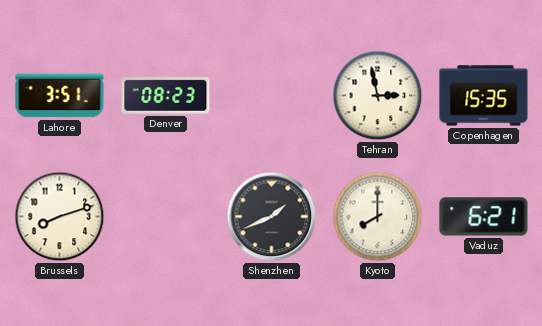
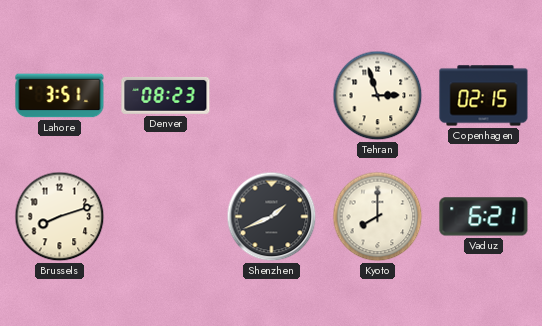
Tehran: 2:58 -> 2:57 (378, 96)
Copenhagen: 15:35 -> 02:15 (484, 96)
